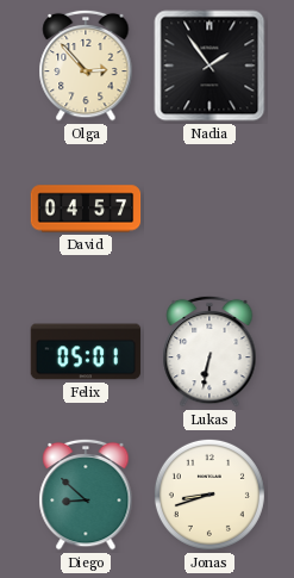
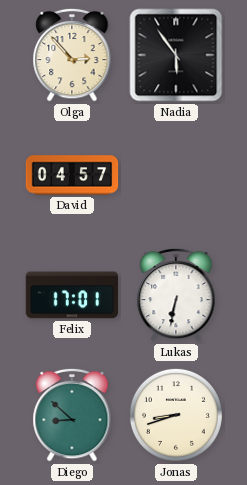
Nadia: 1:54 -> 5:54 (176, 55)
Felix: 05:01 -> 17:01 (72, 295)
